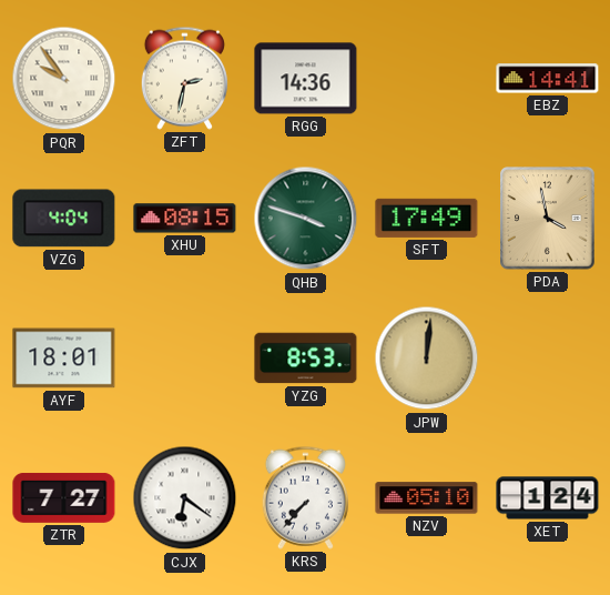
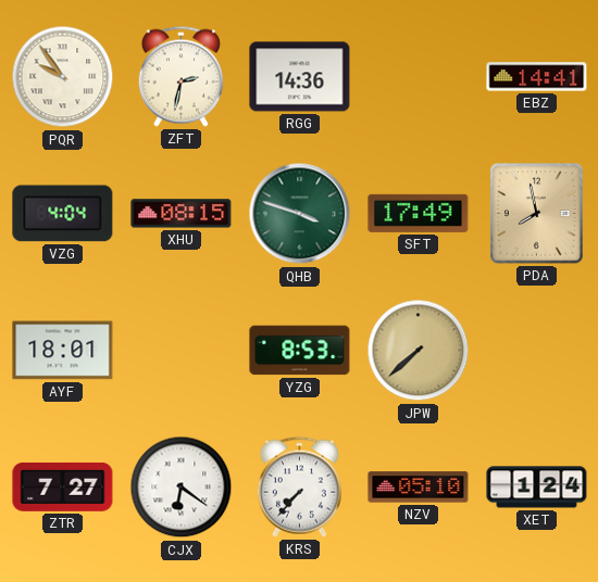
PDA: 3:58 -> 7:58 (537, 214)
JPW: 12:01 -> 7:38 (419, 351)
